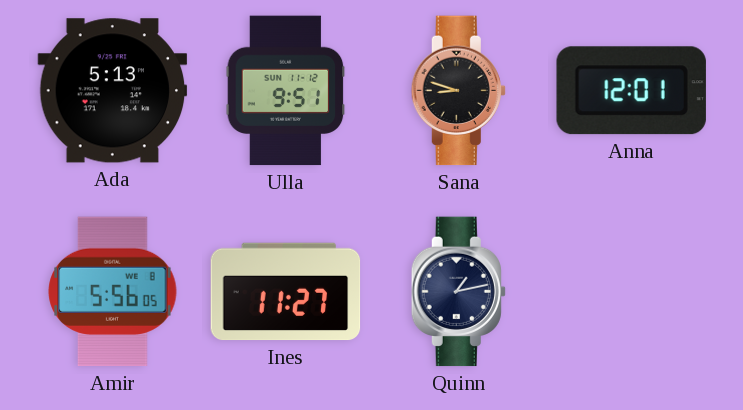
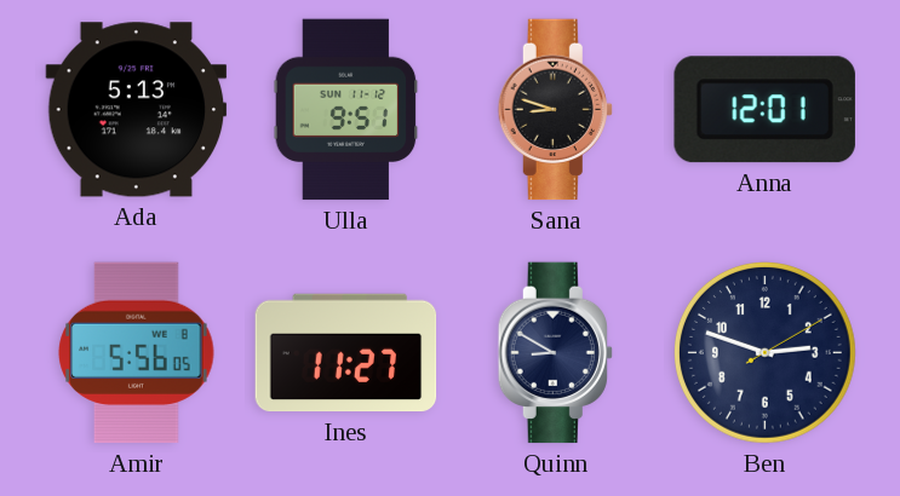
Quinn: 1:13 -> 8:50 (555, 353)
Ben: none -> 2:48 (766, 353)
